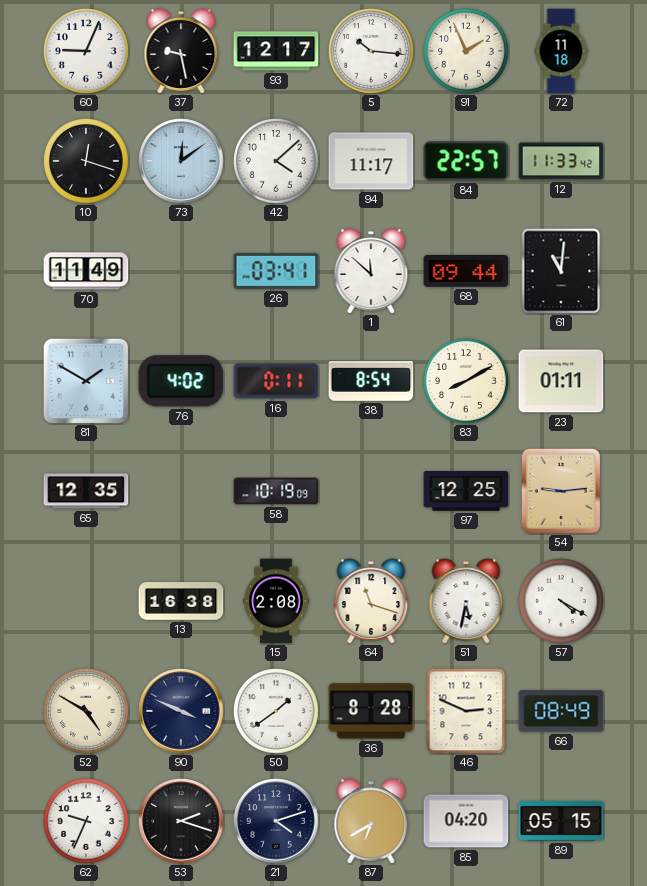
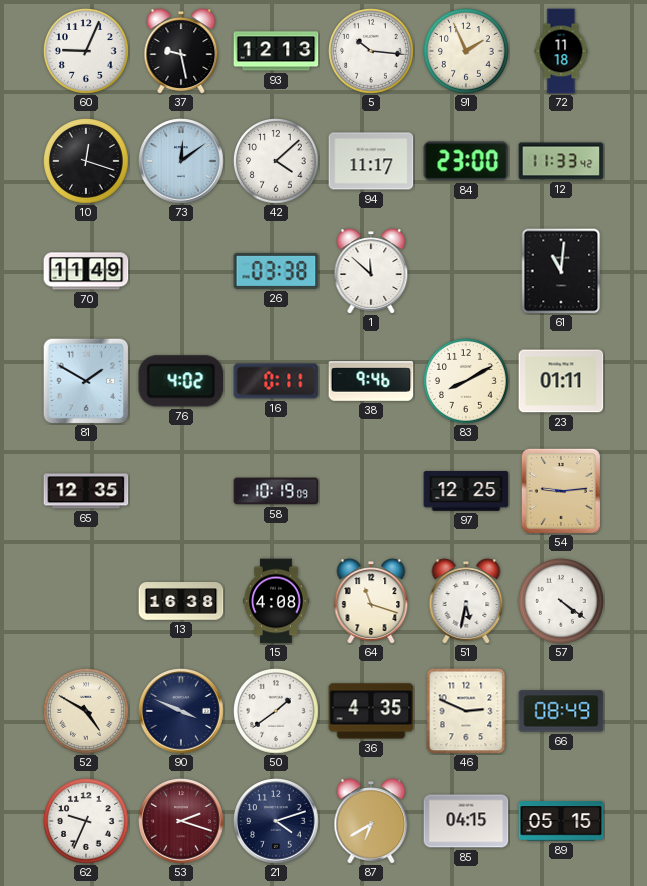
93: 12:17 -> 12:13 (276, 51)
84: 22:57 -> 23:00 (466, 161)
26: 03:41 -> 03:38 (276, 271)
68: 09:44 -> none (466, 271)
38: 8:54 -> 9:46 (371, 382)
15: 2:08 -> 4:08 (276, 601)
57: 4:20 -> 4:21 (562, 602)
36: 8:28 -> 4:35 (371, 711)
53 dial: black -> burgundy (181, 821)
85: 04:20 -> 04:15 (466, 821)
